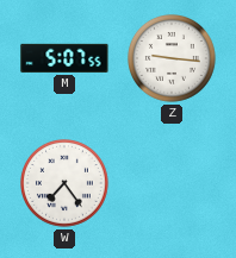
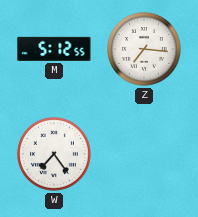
M: 5:07 -> 5:12 (54, 49)
Z: 9:16 -> 7:16 (145, 50)
